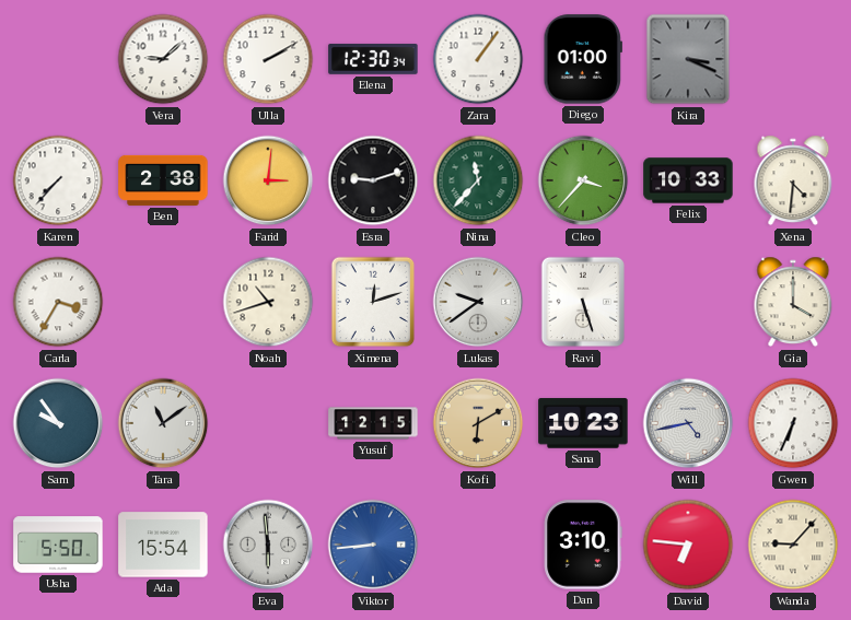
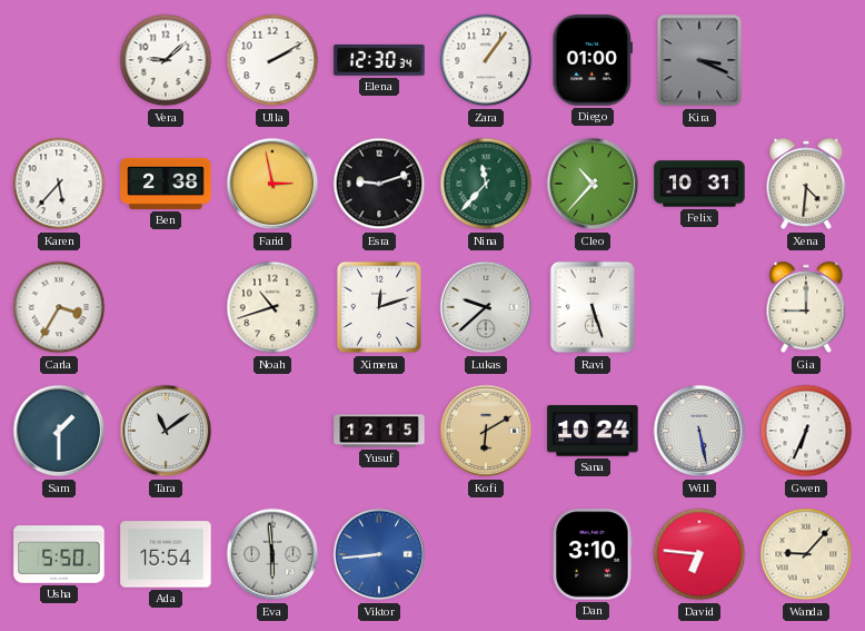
Karen: 7:37 -> 5:37 (59, 184)
Farid: 3:01 -> 2:58 (272, 184)
Cleo: 3:37 -> 10:37 (593, 184)
Felix: 10:33 -> 10:31 (699, 184)
Lukas: 9:39 -> 9:38 (486, 307)
Gia: 4:00 -> 9:00 (806, 307)
Sam: 9:54 -> 1:30 (59, 431)
Sana: 10:23 -> 10:24 (593, 431)
Will: 4:43 -> 5:28 (699, 431)
